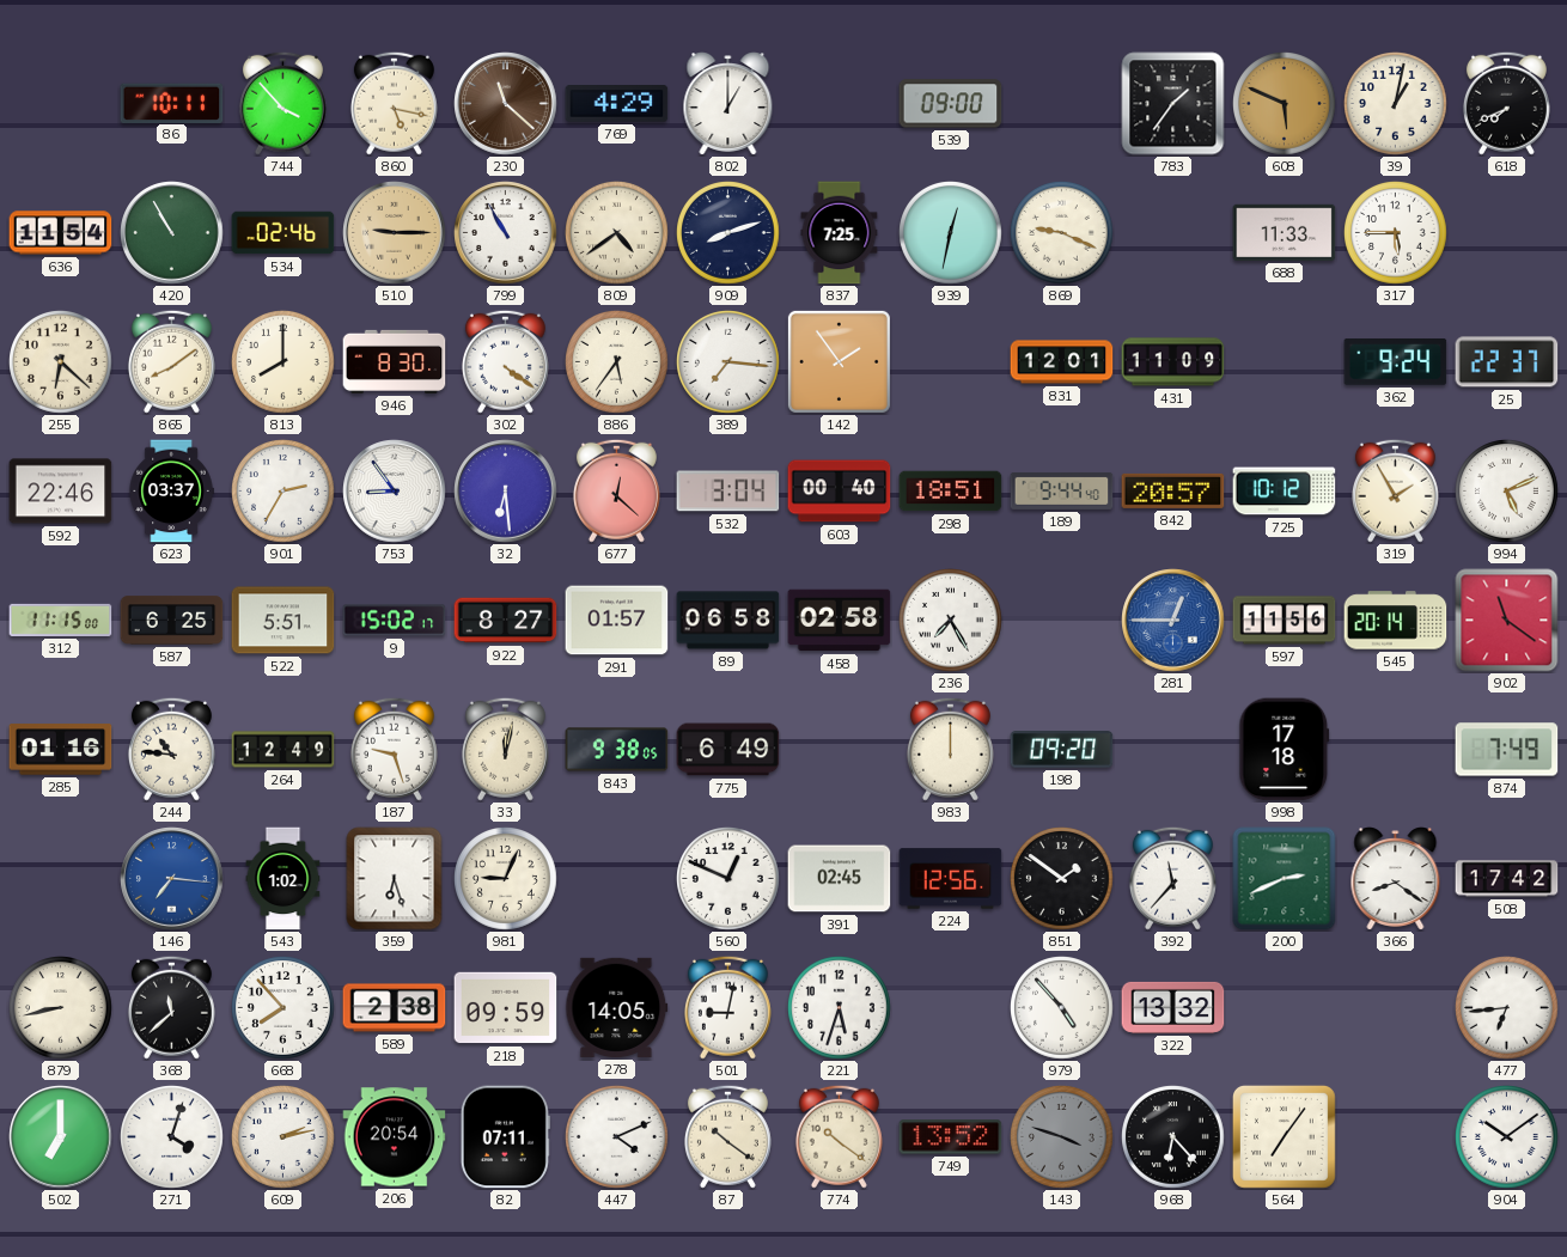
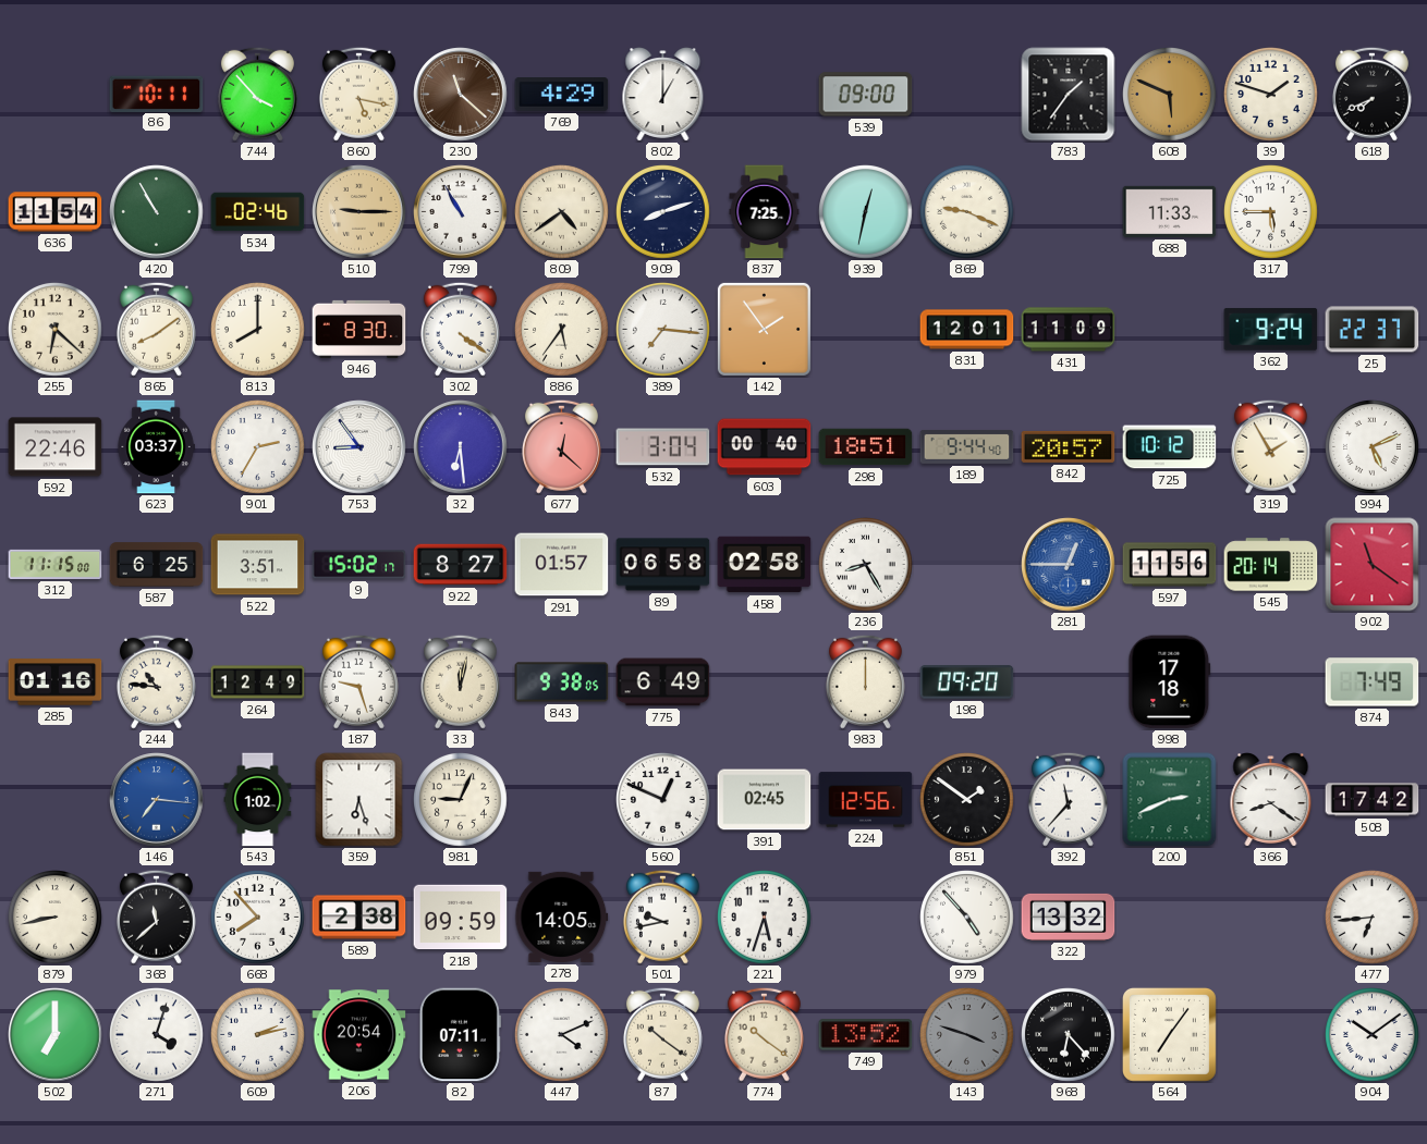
39: 1:02 -> 1:48 (1271, 95)
522: 5:51 -> 3:51 (258, 565)
236: 7:25 -> 8:25 (866, 565)
501: 9:02 -> 9:43 (662, 917)
